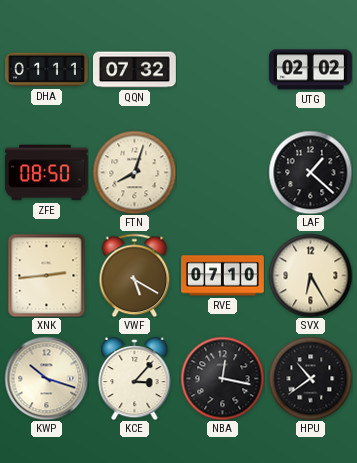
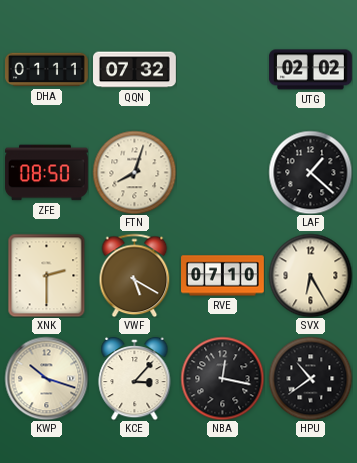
XNK: 2:44 -> 2:30 (47, 275)
